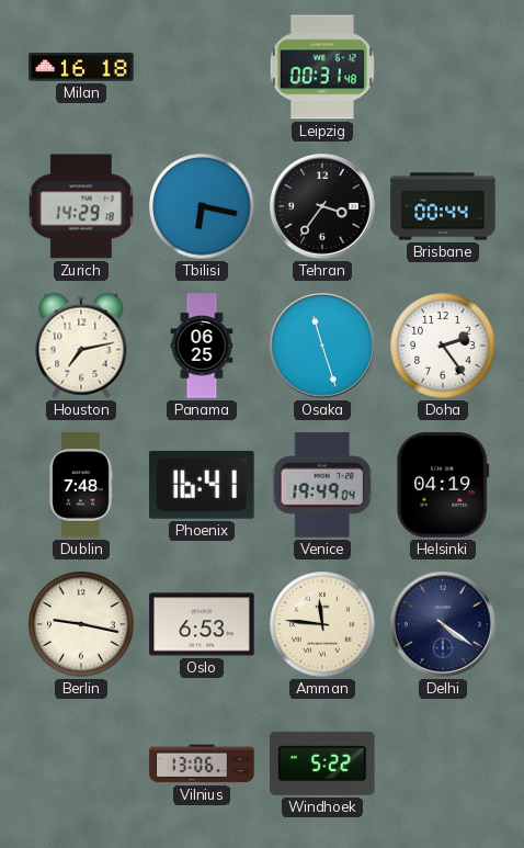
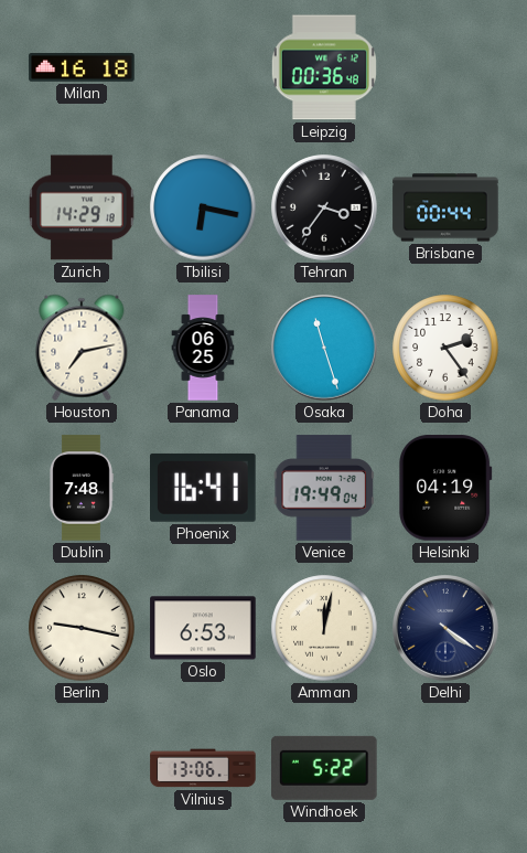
Leipzig: 00:31 -> 00:36 (324, 67)
Amman: 11:46 -> 12:02 (324, 628)
